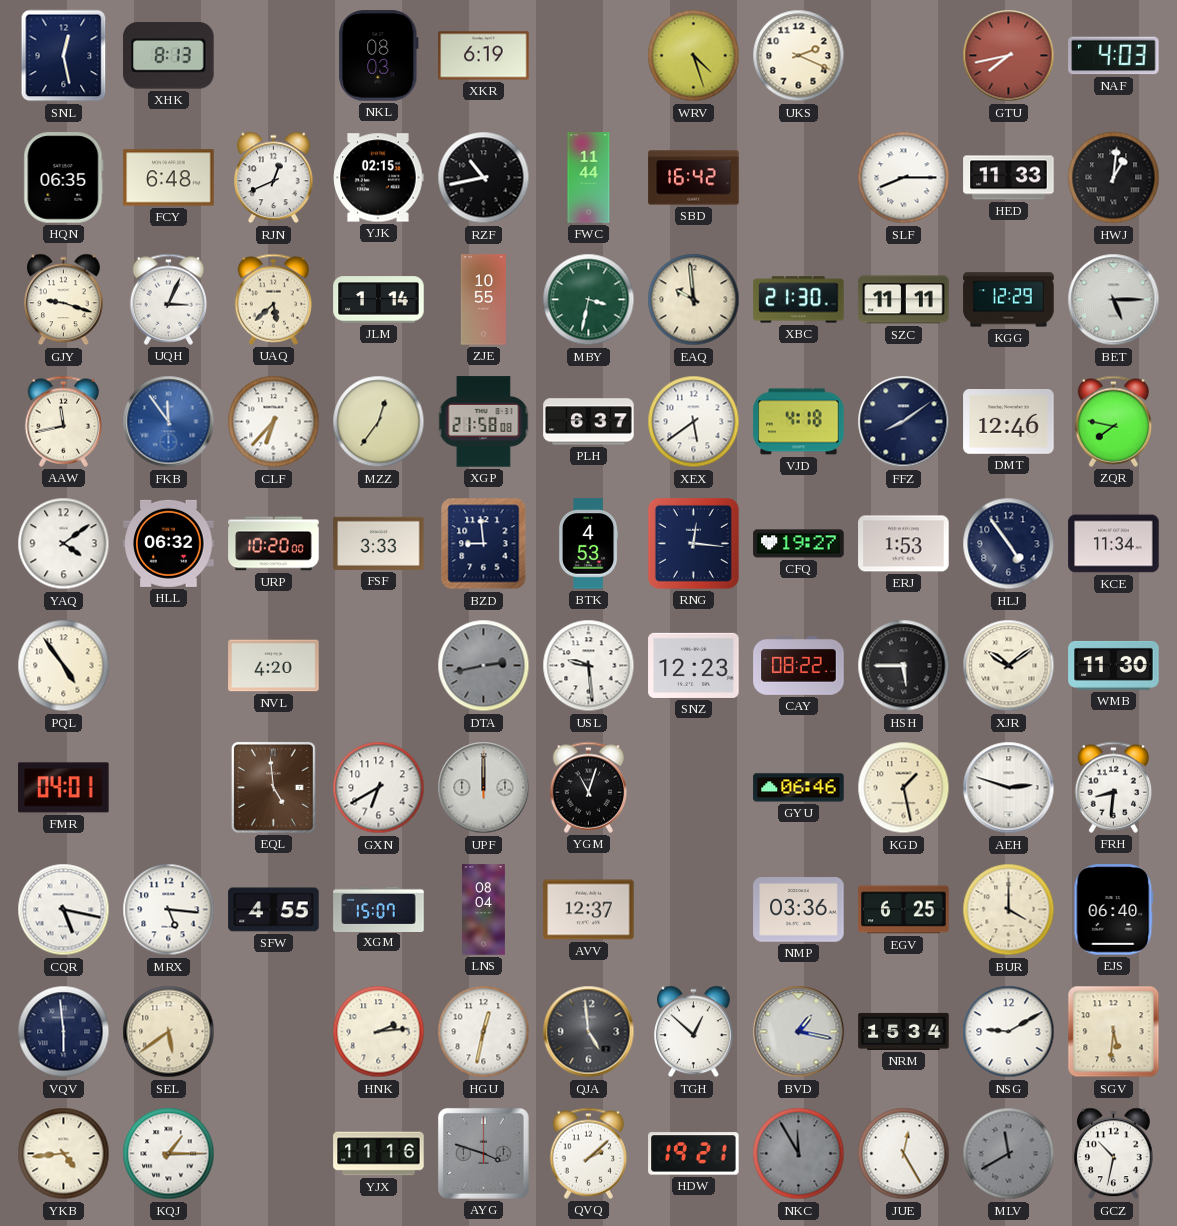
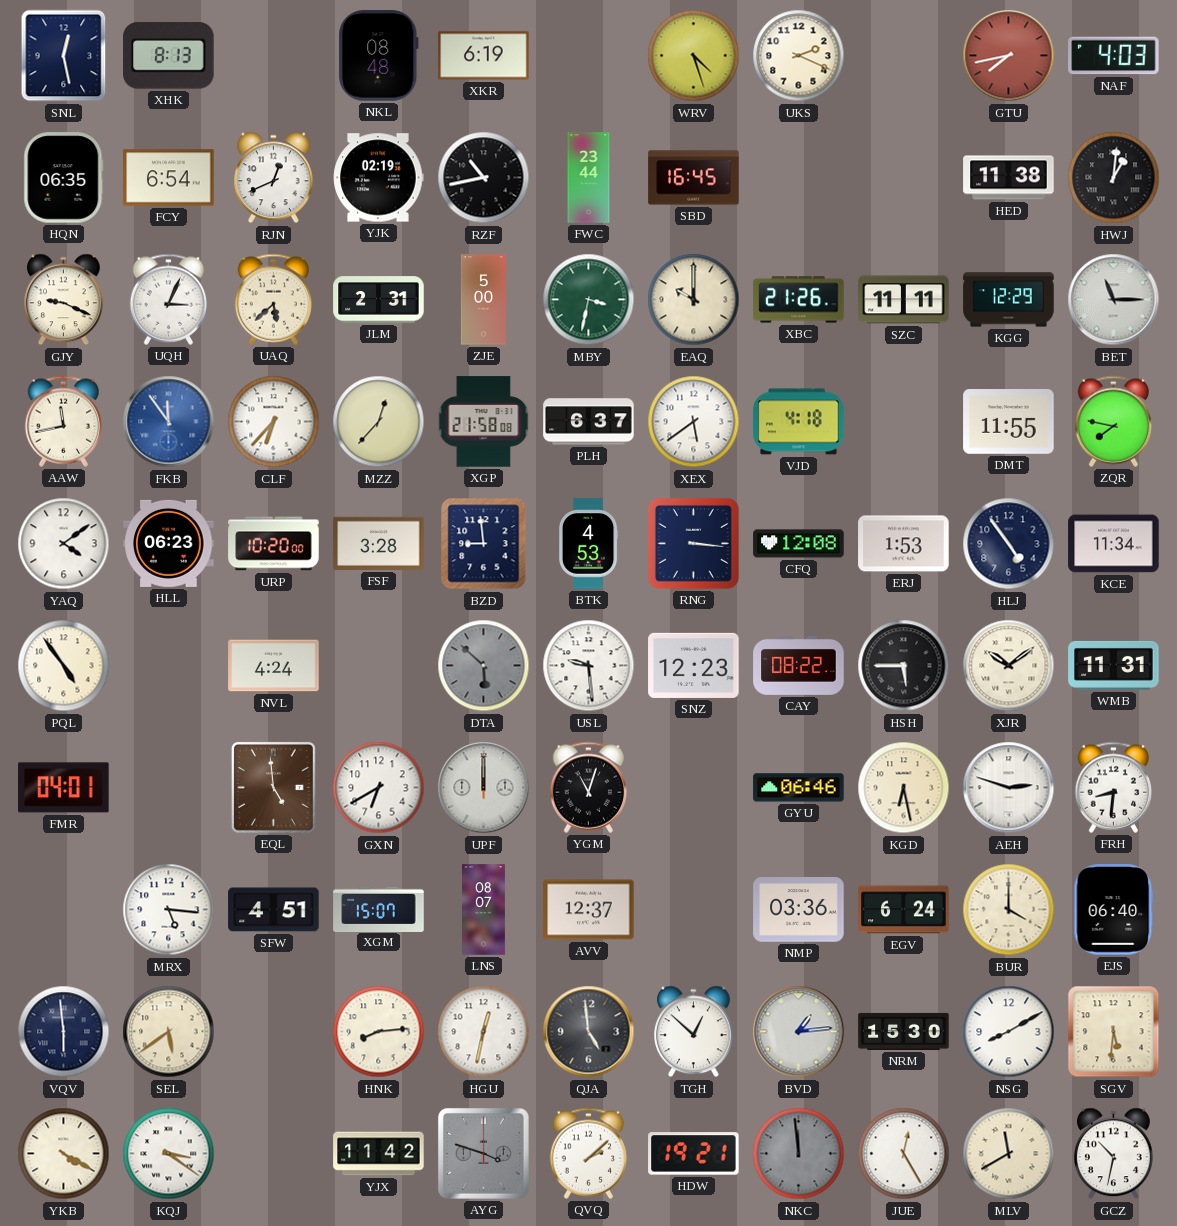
NKL: 08:03 -> 08:48 (379, 56)
FCY: 6:48 -> 6:54 (169, 178)
YJK: 02:15 -> 02:19 (379, 178)
FWC: 11:44 -> 23:44 (589, 178)
SBD: 16:42 -> 16:45 (694, 178)
SLF: 8:15 -> none (904, 178)
HED: 11:33 -> 11:38 (1009, 178)
GJY: 9:18 -> 9:19 (64, 300)
JLM: 1:14 -> 2:31 (379, 300)
ZJE: 10:55 -> 5:00 (483, 300)
EAQ: 9:59 -> 10:00 (694, 300)
XBC: 21:30 -> 21:26 (799, 300)
BET: 5:15 -> 11:15 (1114, 300)
MZZ: 12:36 -> 12:37 (379, 422)
FFZ: 8:09 -> none (904, 422)
DMT: 12:46 -> 11:55 (1009, 422)
HLL: 06:32 -> 06:23 (169, 543)
FSF: 3:33 -> 3:28 (379, 543)
RNG: 12:16 -> 3:16 (693, 543)
CFQ: 19:27 -> 12:08 (799, 544)
NVL: 4:20 -> 4:24 (274, 666)
DTA: 2:43 -> 5:52 (484, 666)
WMB: 11:30 -> 11:31 (1114, 665)
KGD: 1:28 -> 6:28 (904, 788)
CQR: 5:17 -> none (64, 910)
SFW: 4:55 -> 4:51 (274, 910)
LNS: 08:04 -> 08:07 (484, 910)
EGV: 6:25 -> 6:24 (904, 910)
HNK: 2:14 -> 8:14 (379, 1032)
BVD: 1:17 -> 1:14 (799, 1032)
NRM: 15:34 -> 15:30 (904, 1031)
NSG: 9:10 -> 8:10 (1009, 1032)
YKB: 4:44 -> 4:20 (64, 1154)
KQJ: 1:15 -> 3:21 (169, 1154)
YJX: 11:16 -> 11:42 (379, 1154)
NKC: 11:55 -> 11:59 (799, 1154)
MLV dial: grey -> cream (1009, 1154)
